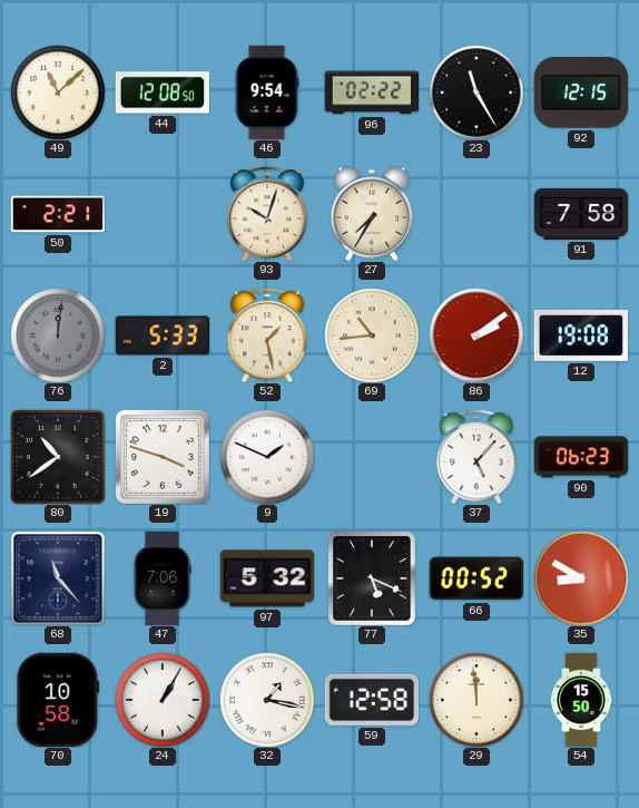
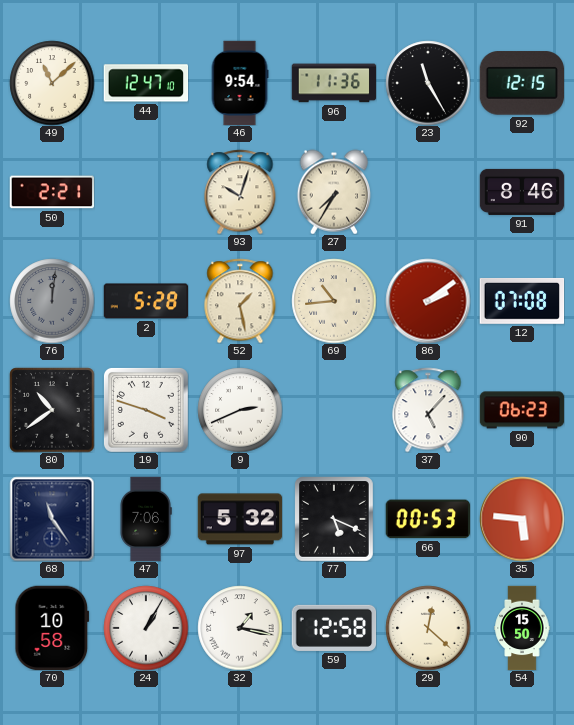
44: 12:08 -> 12:47 (146, 83)
96: 02:22 -> 11:36 (334, 83)
91: 7:58 -> 8:46 (522, 192)
2: 5:33 -> 5:28 (146, 301)
12: 19:08 -> 07:08 (522, 301)
9: 1:49 -> 2:41 (240, 410)
68: 11:23 -> 11:24 (52, 519)
66: 00:52 -> 00:53 (428, 519)
35: 8:50 -> 5:46 (522, 519)
29: 11:59 -> 12:22 (428, 628)
